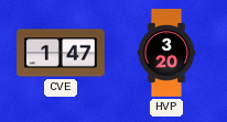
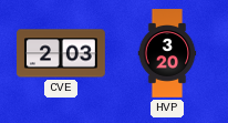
CVE: 1:47 -> 2:03 (61, 53)
